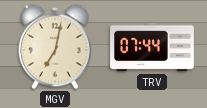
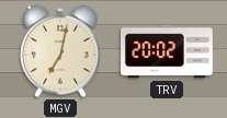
TRV: 07:44 -> 20:02 (168, 51)
